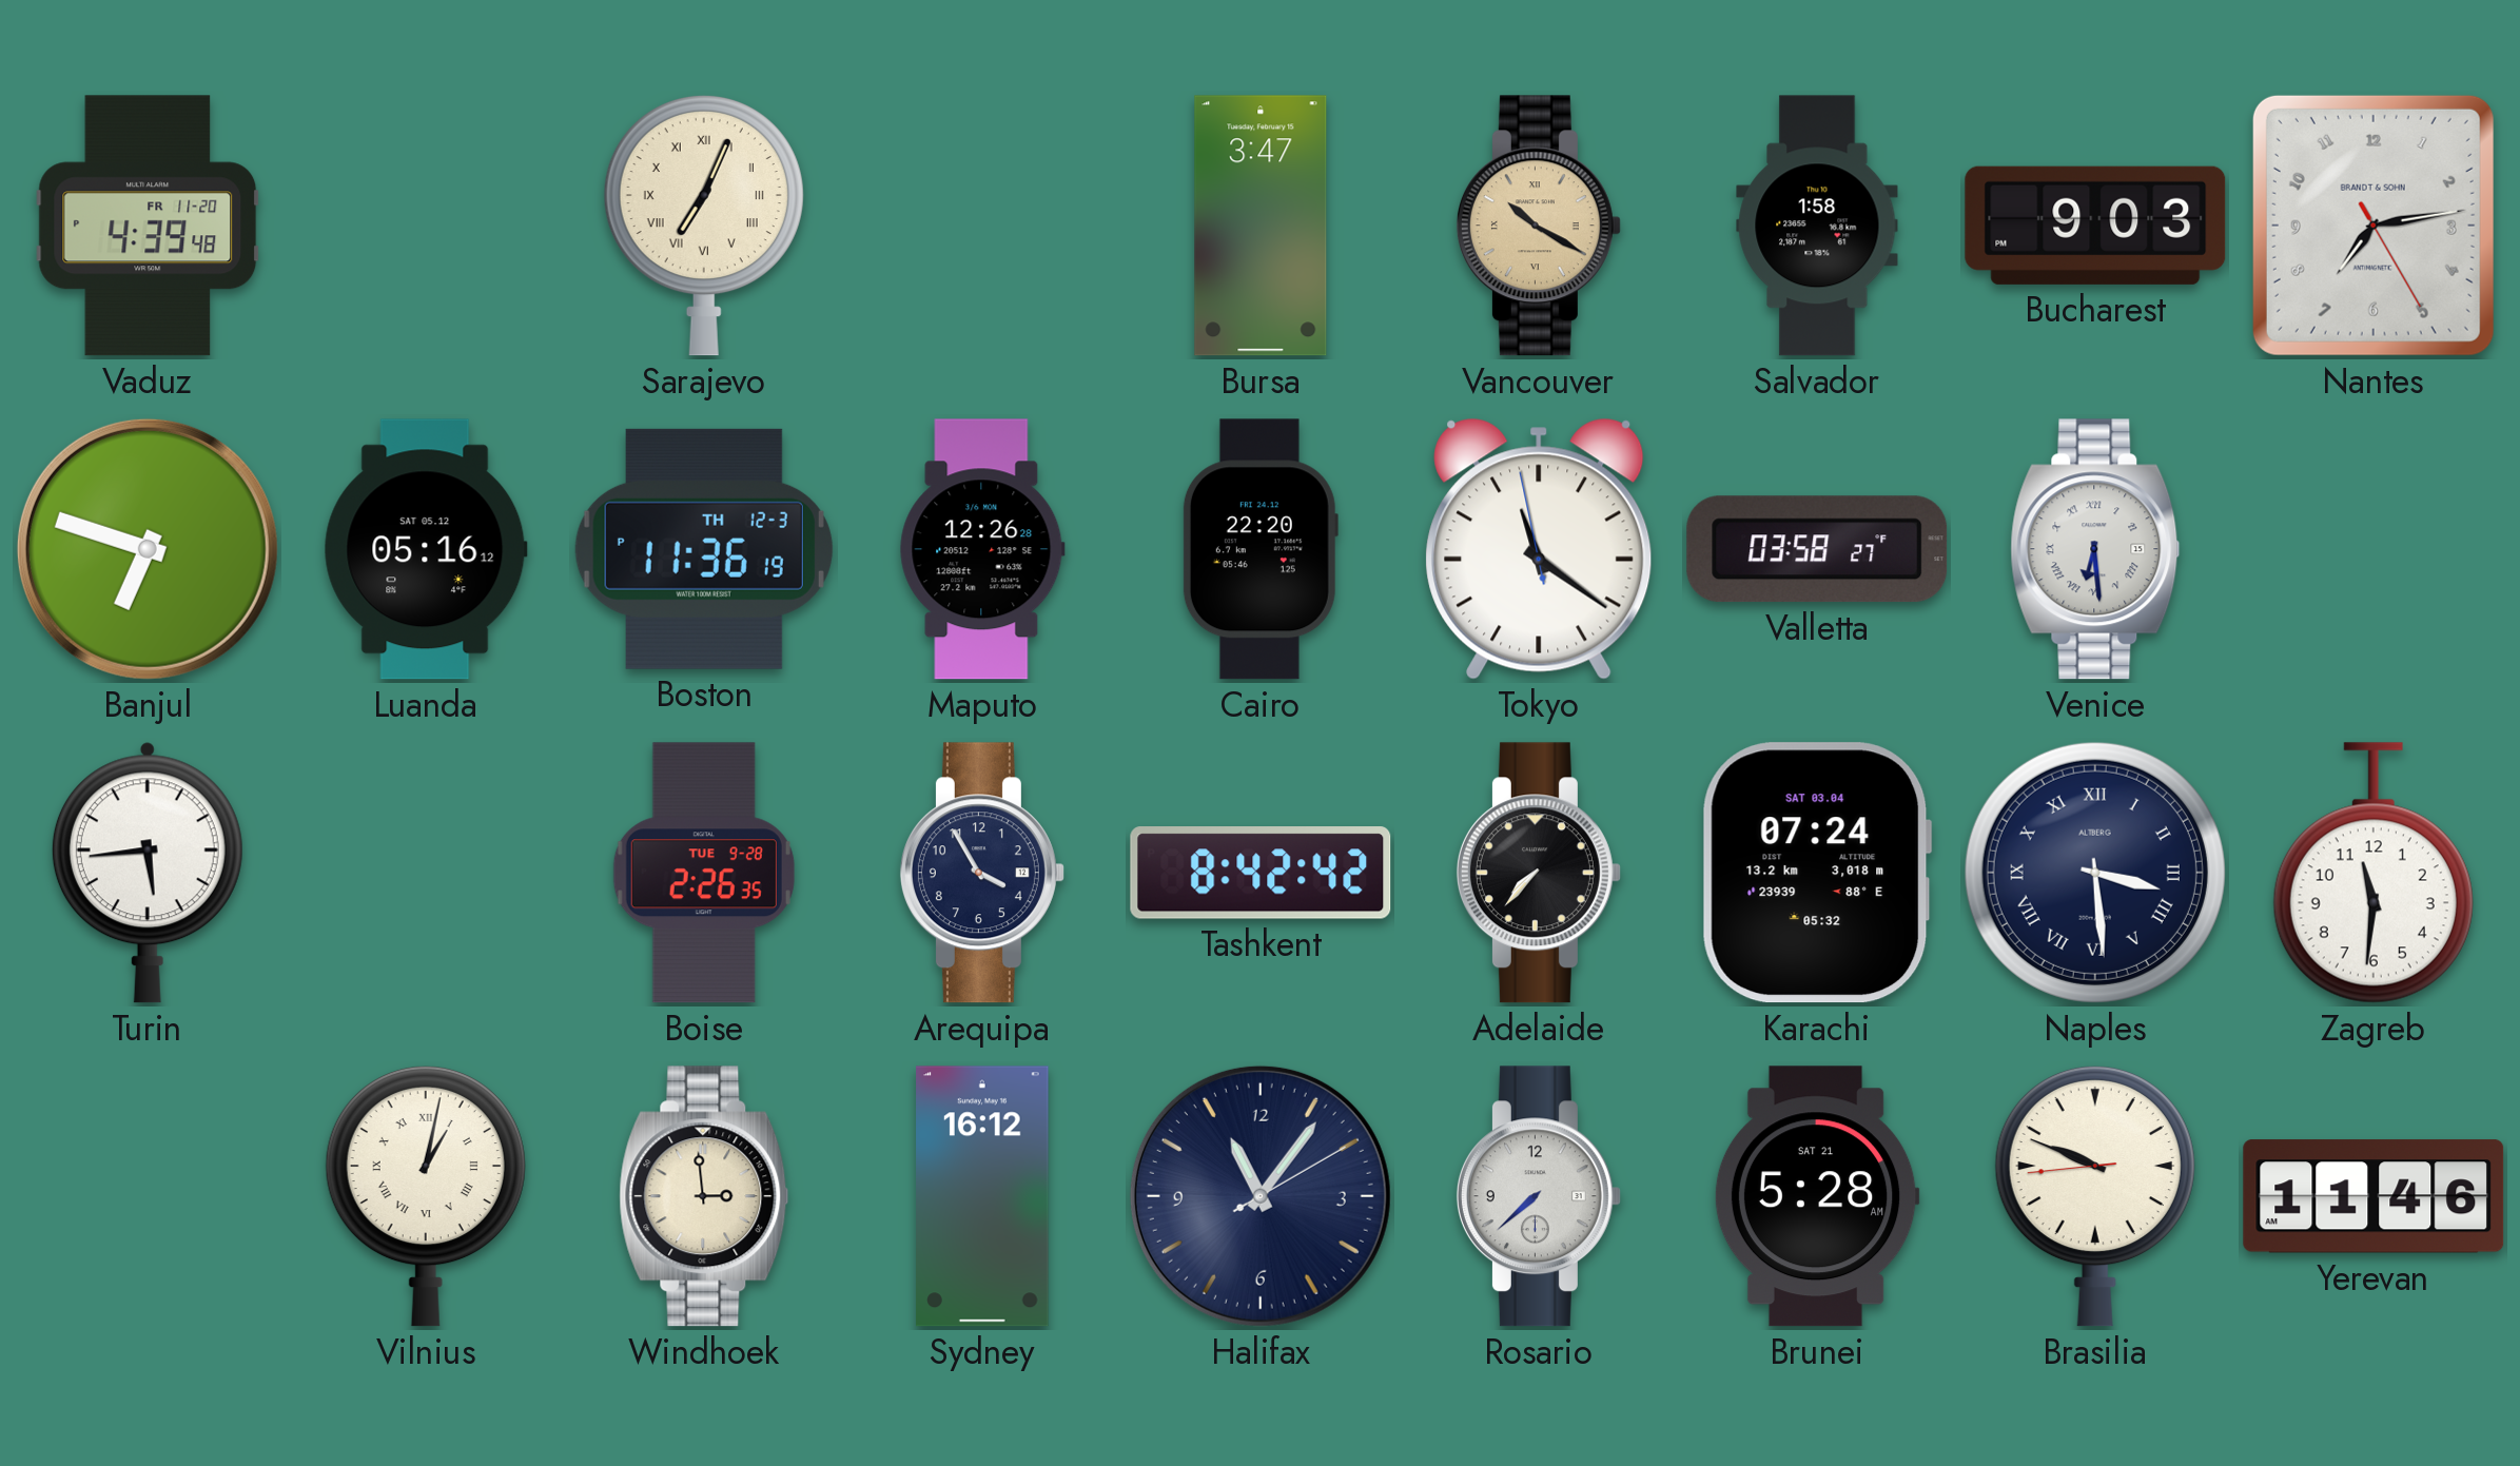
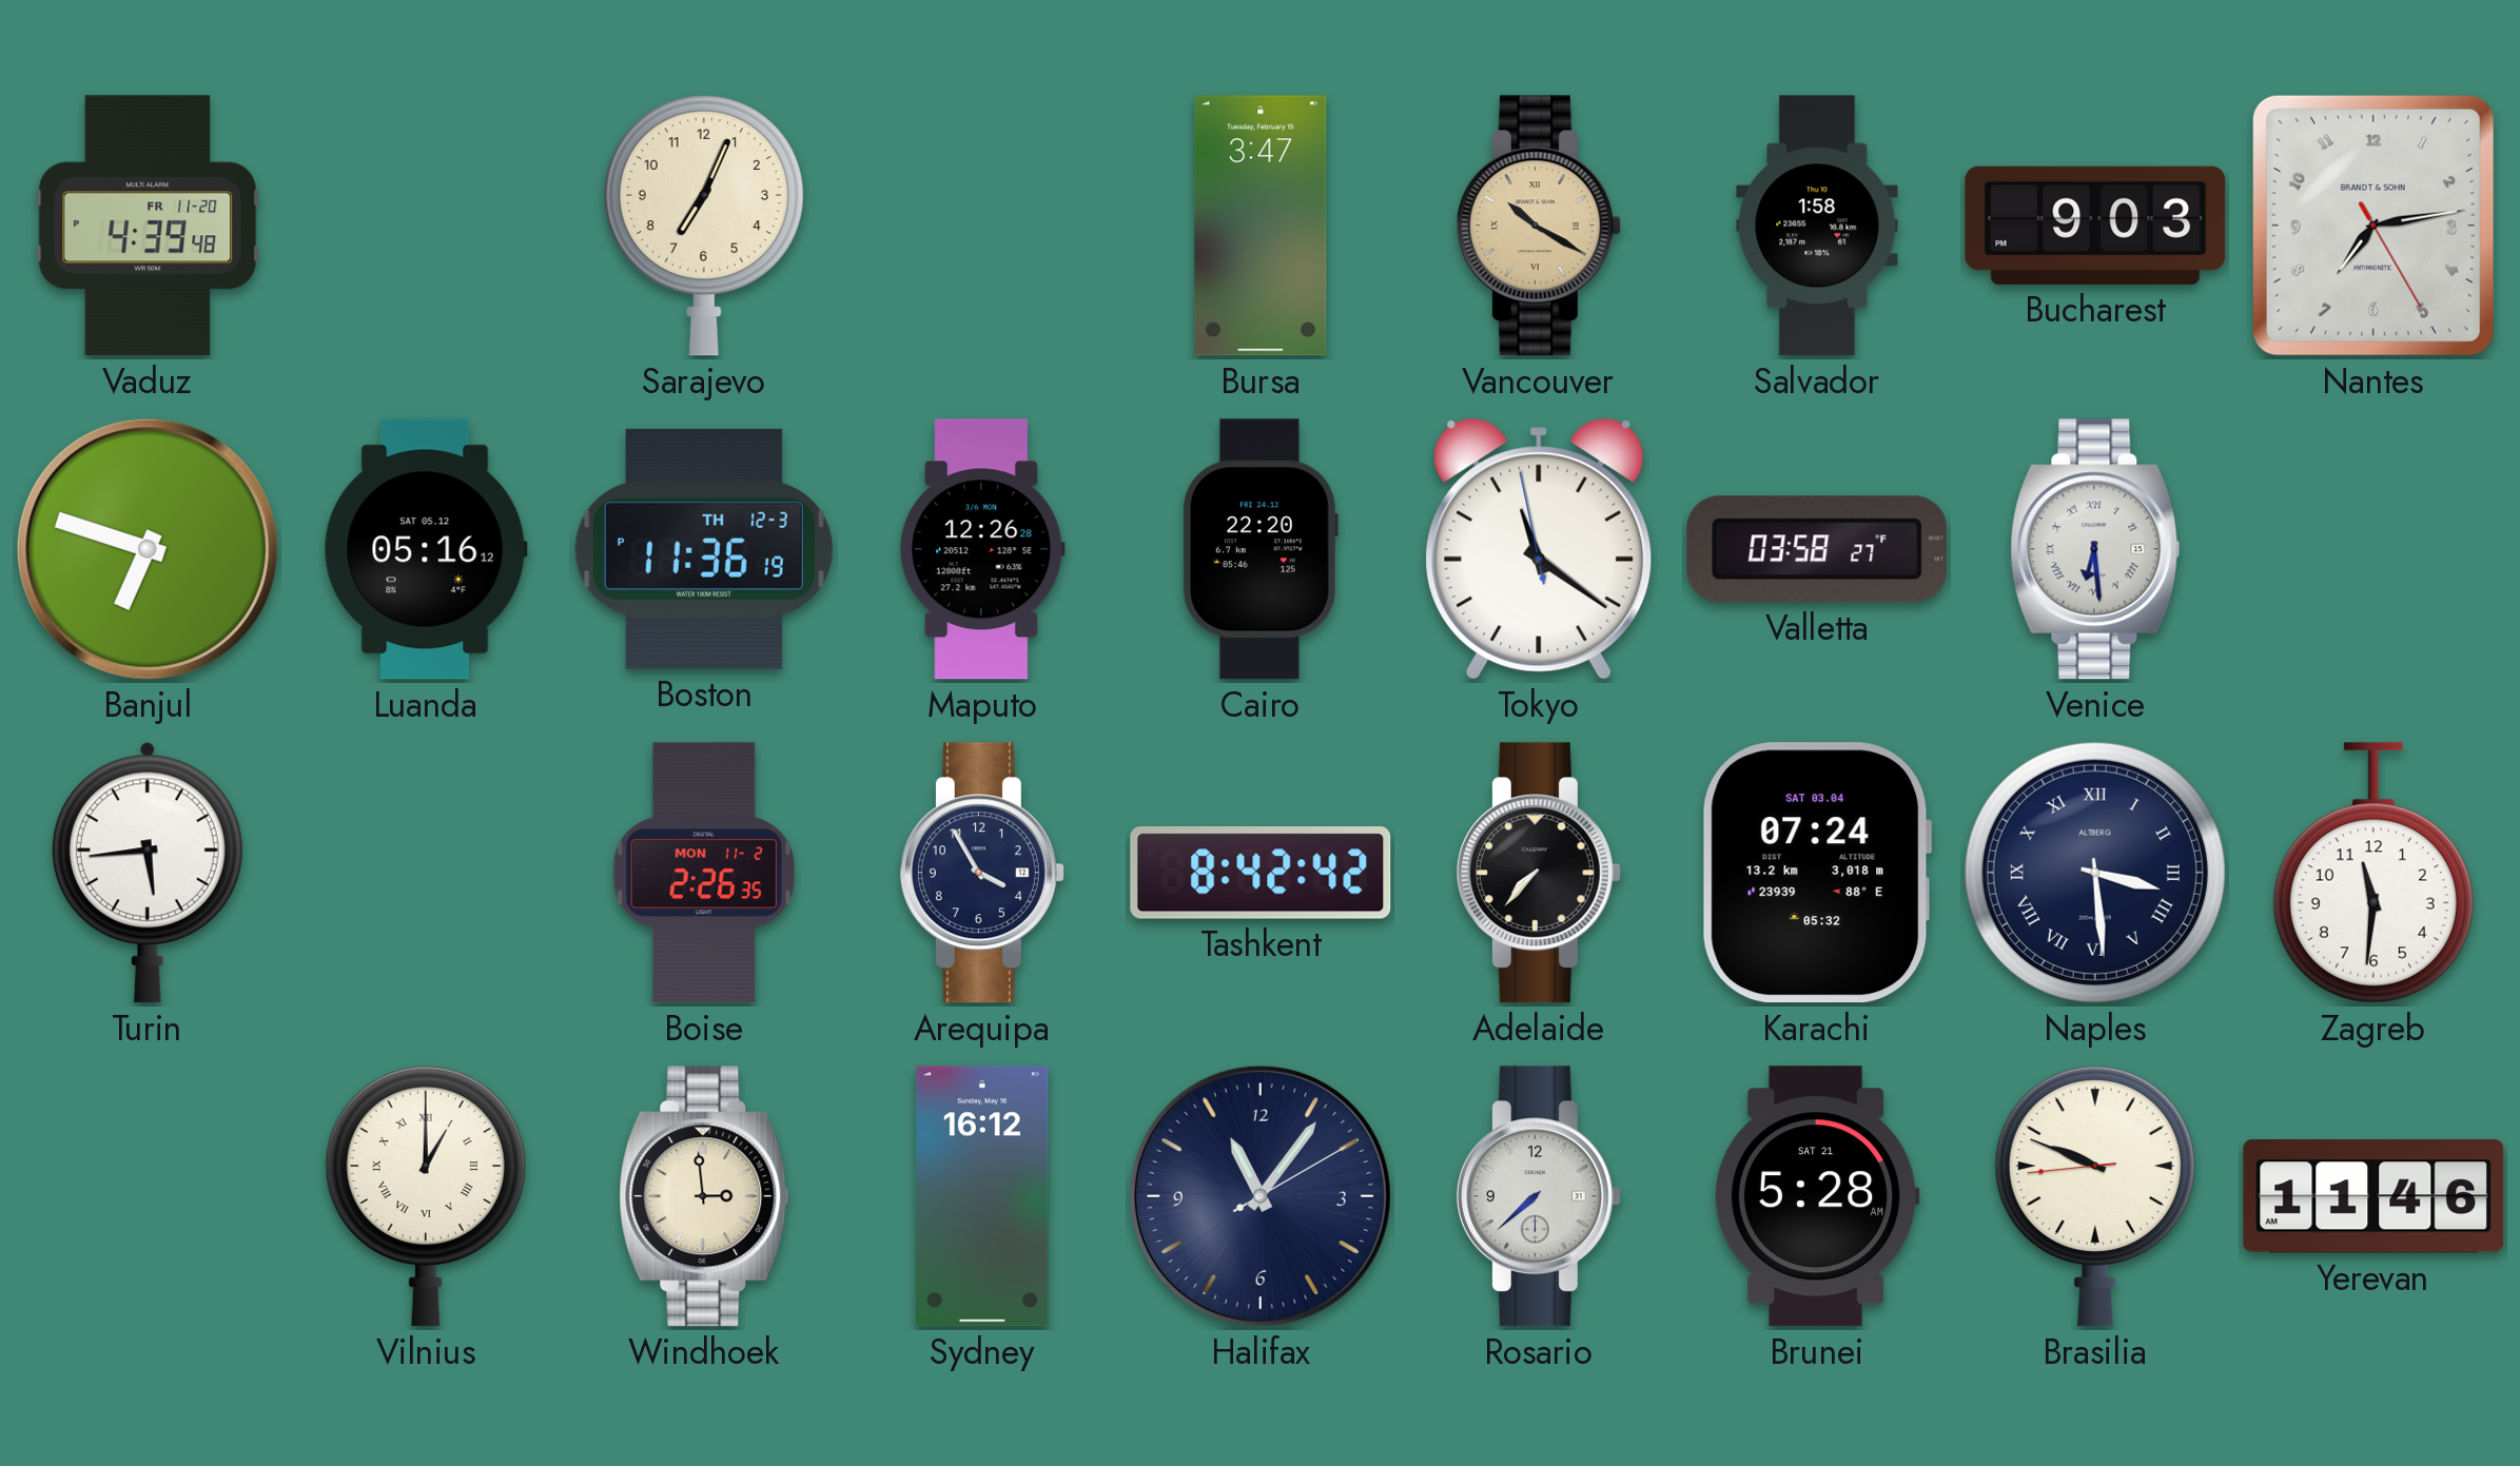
Sarajevo numerals: Roman -> Arabic (704, 226)
Boise date: TUE 9-28 -> MON 11-2 (704, 873)
Vilnius: 1:02 -> 1:00 (426, 1196)
